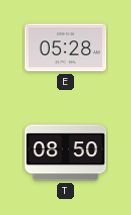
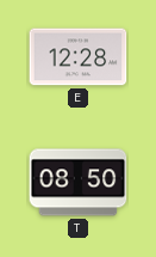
E: 05:28 -> 12:28 (79, 57)
